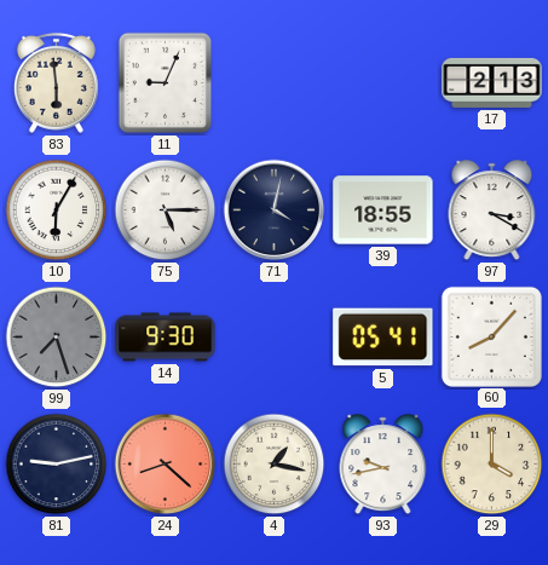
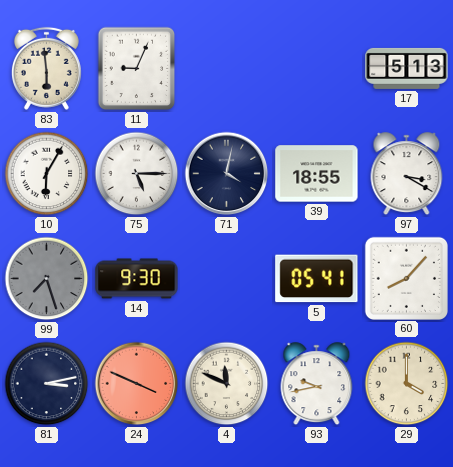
17: 2:13 -> 5:13 (407, 68)
81: 9:13 -> 3:13 (47, 384)
24: 8:22 -> 3:49 (137, 384)
4: 1:17 -> 11:49 (227, 384)
